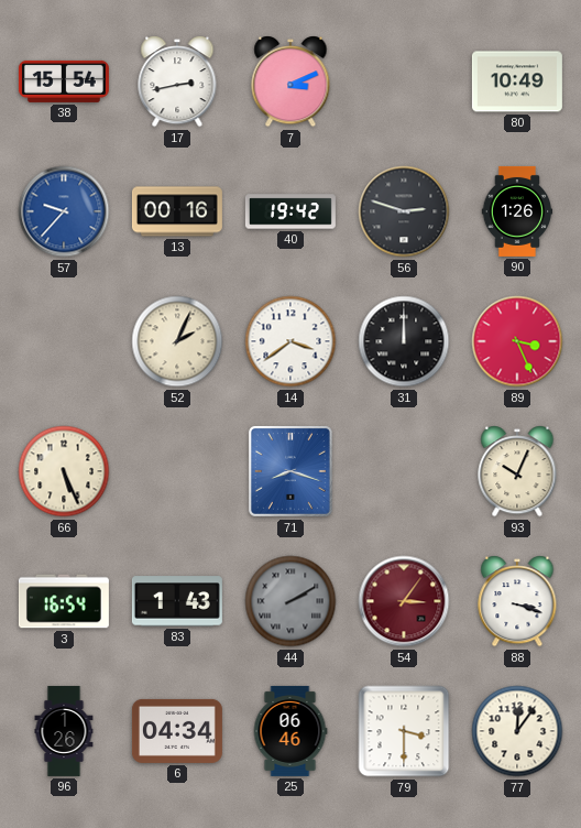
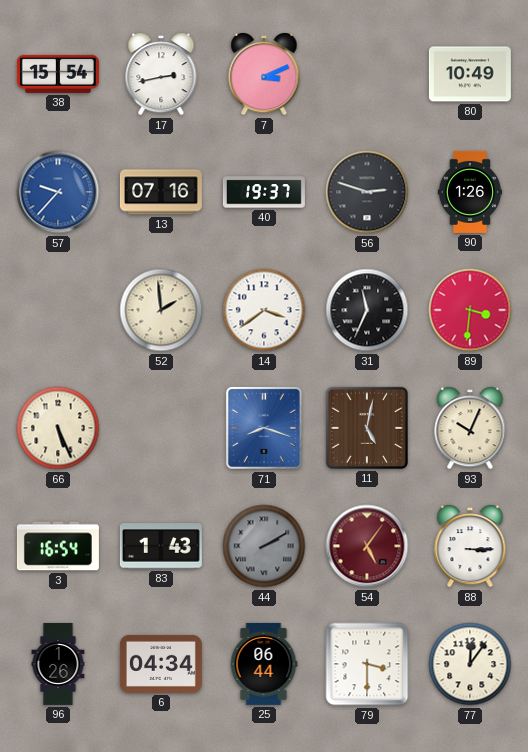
13: 00:16 -> 07:16 (161, 192)
40: 19:42 -> 19:37 (264, 192)
52: 2:04 -> 1:59 (161, 310)
31: 12:00 -> 11:34 (367, 310)
89: 3:26 -> 3:31 (470, 310)
11: none -> 5:02 (367, 428)
54: 3:06 -> 5:06 (367, 546)
88: 3:18 -> 3:15 (470, 546)
25: 06:46 -> 06:44 (264, 664)
